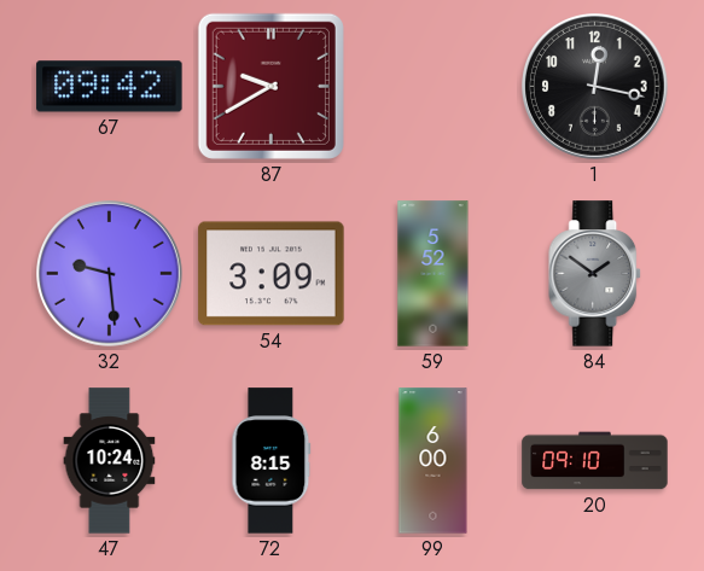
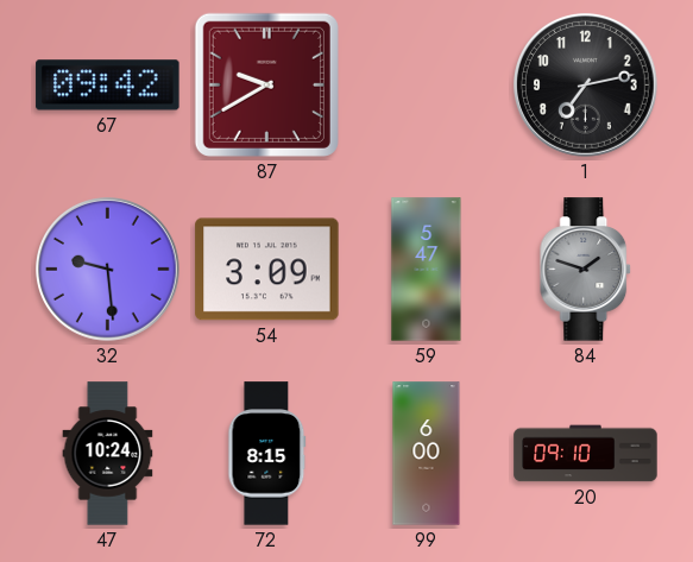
1: 12:17 -> 7:13 (586, 86)
59: 5:52 -> 5:47 (427, 270)
84: 1:51 -> 1:48 (586, 270)
